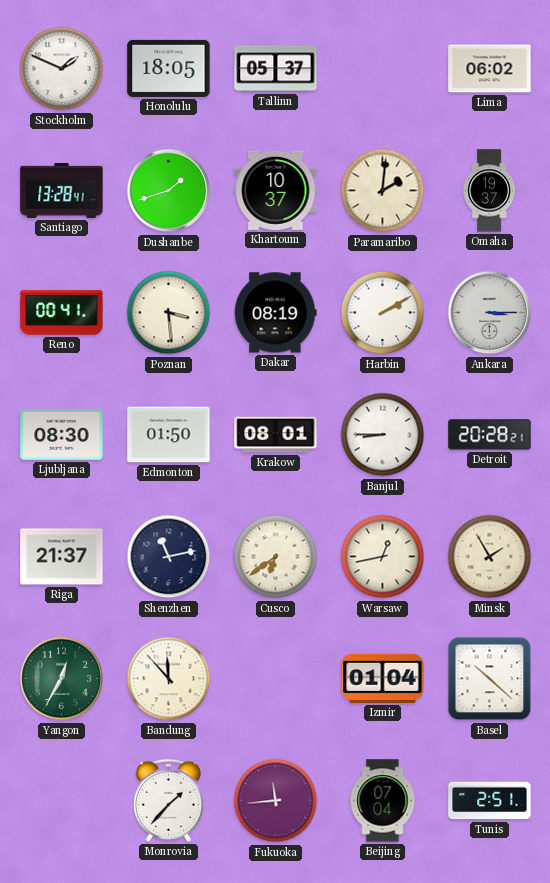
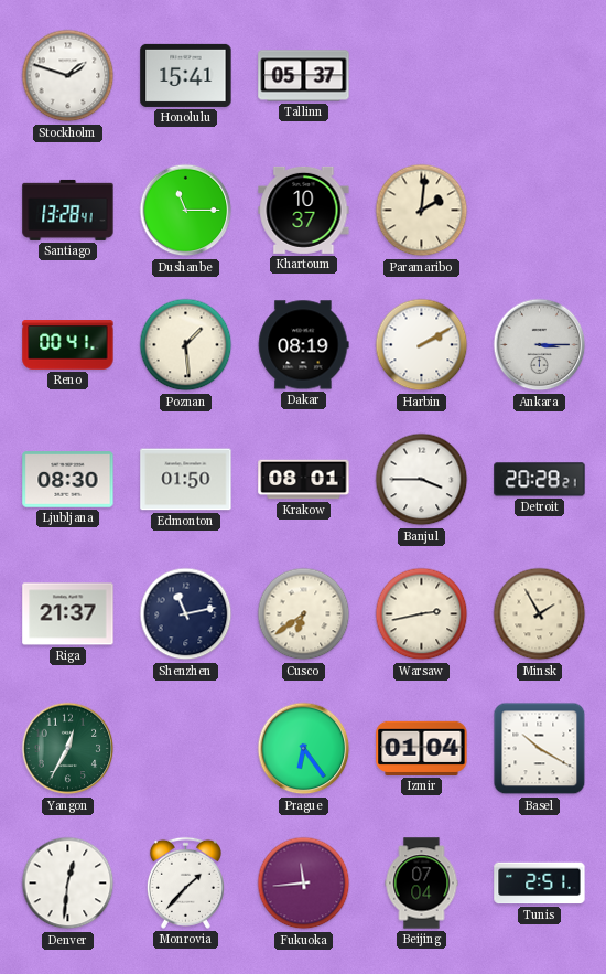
Stockholm: 1:49 -> 1:48 (68, 76)
Honolulu: 18:05 -> 15:41 (186, 75)
Lima: 06:02 -> none (490, 69)
Dushanbe: 1:42 -> 11:15 (186, 211)
Omaha: 19:37 -> none (489, 191)
Poznan: 3:29 -> 1:29 (186, 345)
Banjul: 8:45 -> 3:45 (422, 480)
Warsaw: 12:43 -> 2:43 (422, 614)
Bandung: 11:53 -> none (169, 679)
Prague: none -> 6:24 (304, 749)
Basel: 10:22 -> 10:20 (540, 749)
Denver: none -> 12:31 (68, 884)
